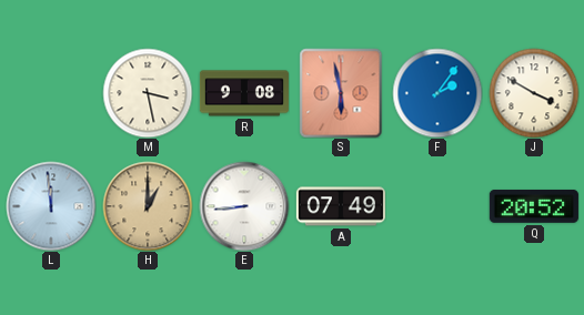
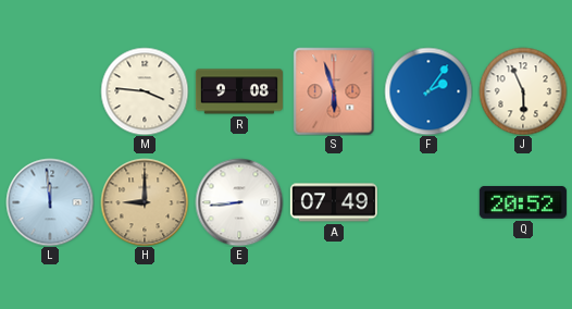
M: 3:28 -> 3:46 (145, 91)
S: 5:58 -> 5:57 (334, 91)
J: 3:50 -> 5:56 (523, 91)
H: 1:00 -> 9:00 (145, 202)
